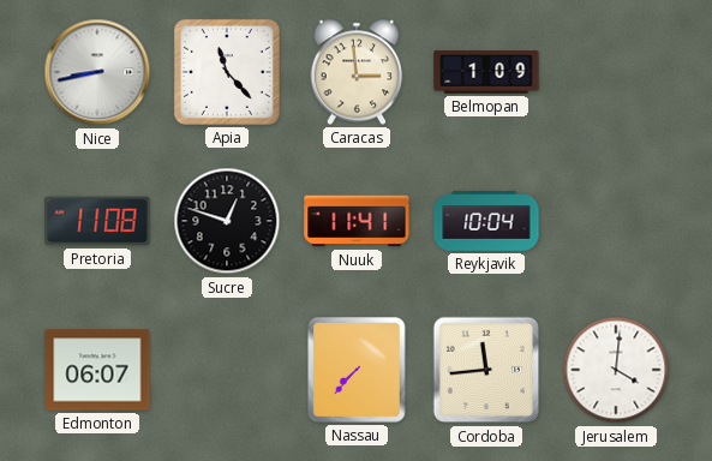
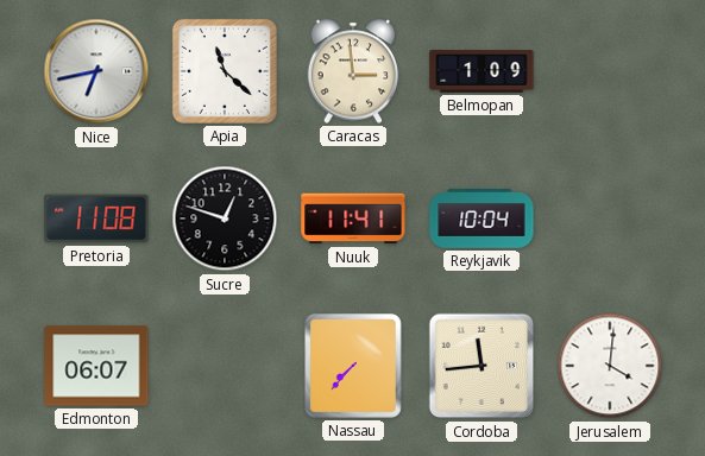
Nice: 8:43 -> 6:43 (96, 71)
Apia: 11:23 -> 11:22 (225, 71)
